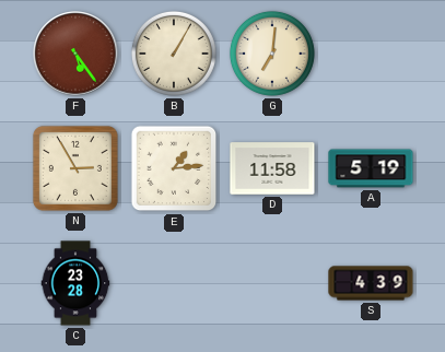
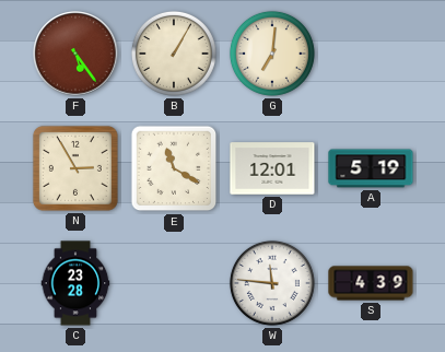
E: 1:14 -> 11:20 (174, 168)
D: 11:58 -> 12:01 (272, 168)
W: none -> 11:46 (272, 283)
